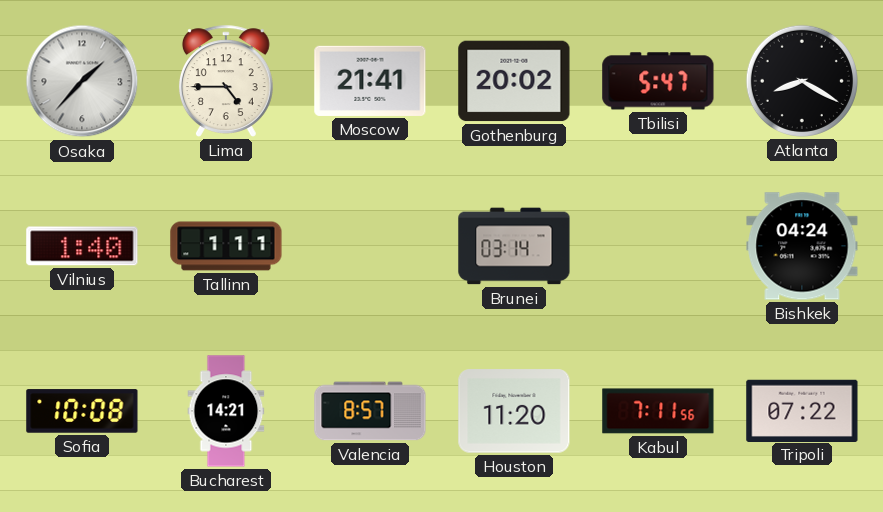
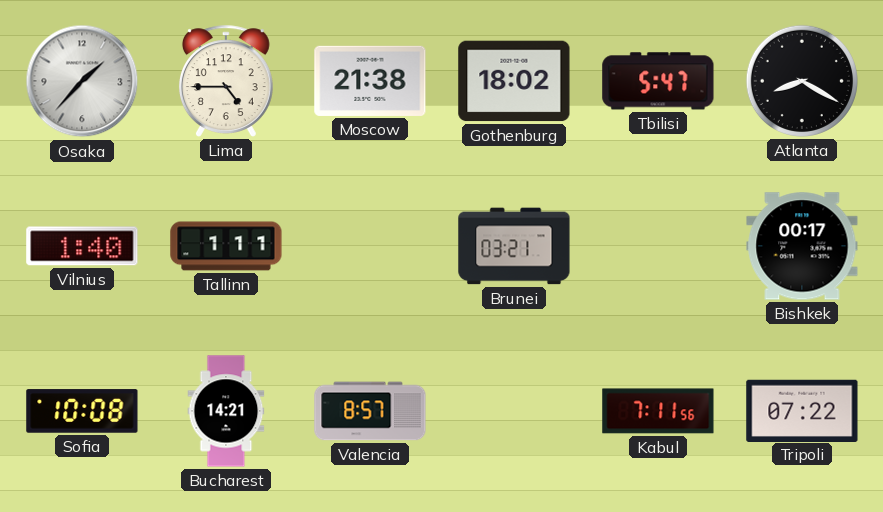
Moscow: 21:41 -> 21:38 (370, 81)
Gothenburg: 20:02 -> 18:02 (514, 81)
Brunei: 03:14 -> 03:21 (514, 246)
Bishkek: 04:24 -> 00:17 (802, 246)
Houston: 11:20 -> none (514, 411)
